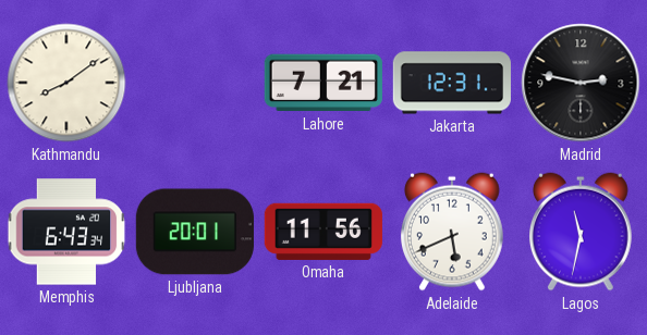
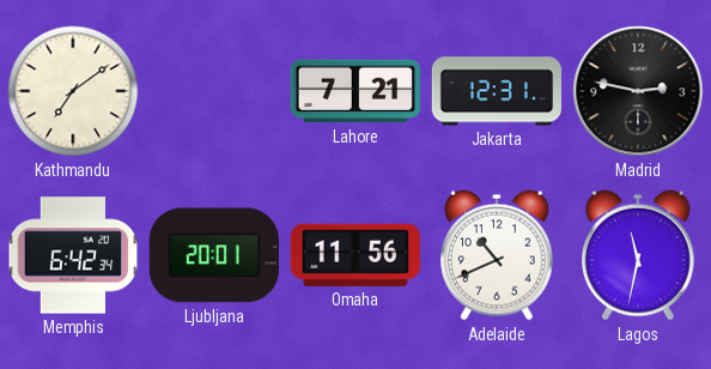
Kathmandu: 8:09 -> 7:09 (73, 91)
Memphis: 6:43 -> 6:42 (73, 255)
Adelaide: 5:41 -> 10:41 (497, 255)
